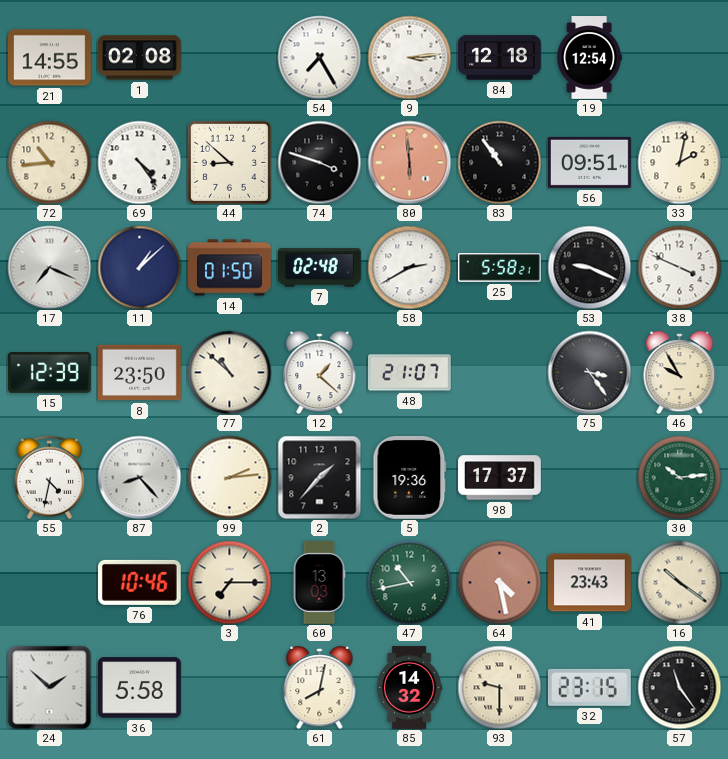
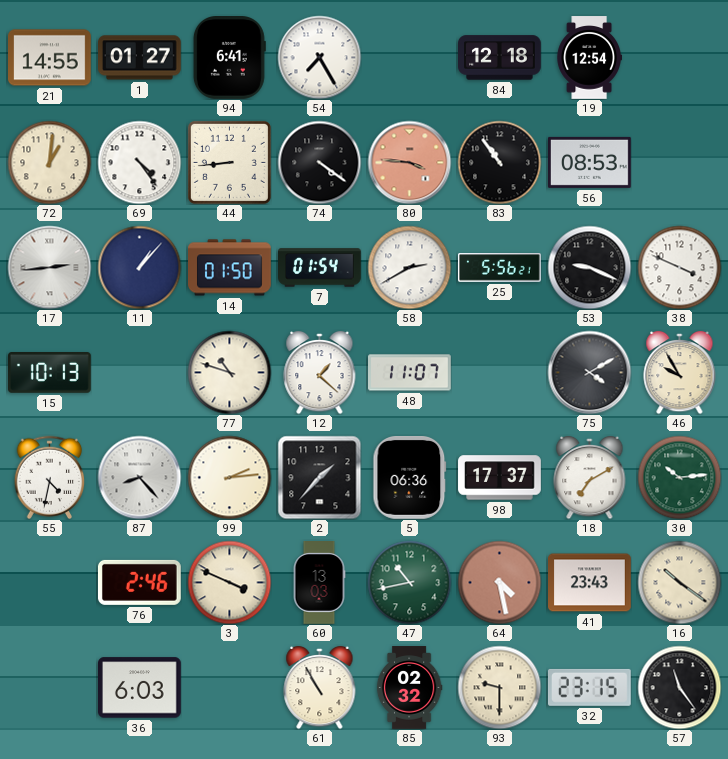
1: 02:08 -> 01:27 (140, 58)
94: none -> 6:41 (229, 58)
9: 3:14 -> none (409, 57)
72: 10:44 -> 1:01 (49, 162)
44: 8:52 -> 8:44 (229, 162)
74: 3:48 -> 4:21 (319, 162)
80: 5:59 -> 3:46 (409, 162)
56: 09:51 -> 08:53 (590, 162)
33: 2:02 -> none (679, 162)
17: 7:19 -> 2:44 (49, 267)
11: 1:08 -> 1:07 (139, 267)
7: 02:48 -> 01:54 (320, 268)
25: 5:58 -> 5:56 (500, 268)
15: 12:39 -> 10:13 (50, 373)
8: 23:50 -> none (140, 373)
77: 10:52 -> 10:48 (229, 372)
48: 21:07 -> 11:07 (410, 373)
75: 3:24 -> 4:10 (589, 372)
5: 19:36 -> 06:36 (410, 478)
18: none -> 7:10 (590, 477)
76: 10:46 -> 2:46 (139, 582)
3: 7:15 -> 3:49 (229, 582)
24: 1:52 -> none (49, 687)
36: 5:58 -> 6:03 (140, 688)
61: 8:02 -> 10:55 (320, 687)
85: 14:32 -> 02:32 (409, 688)
